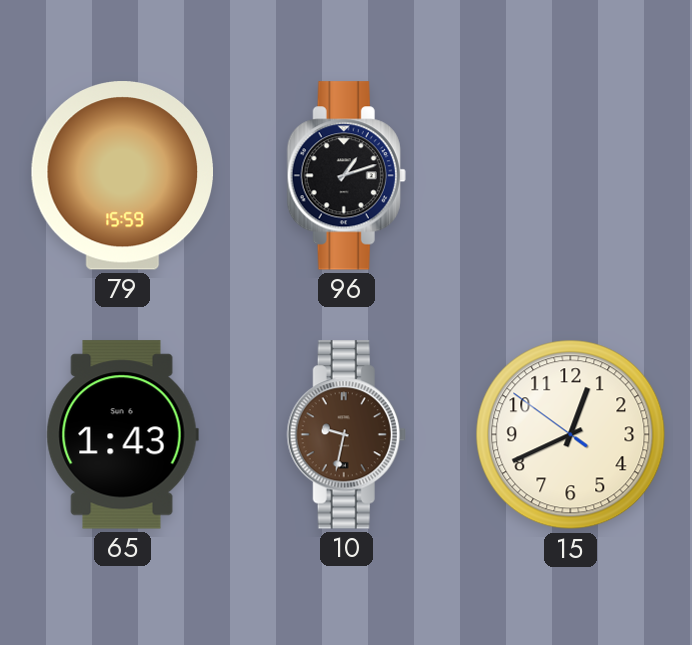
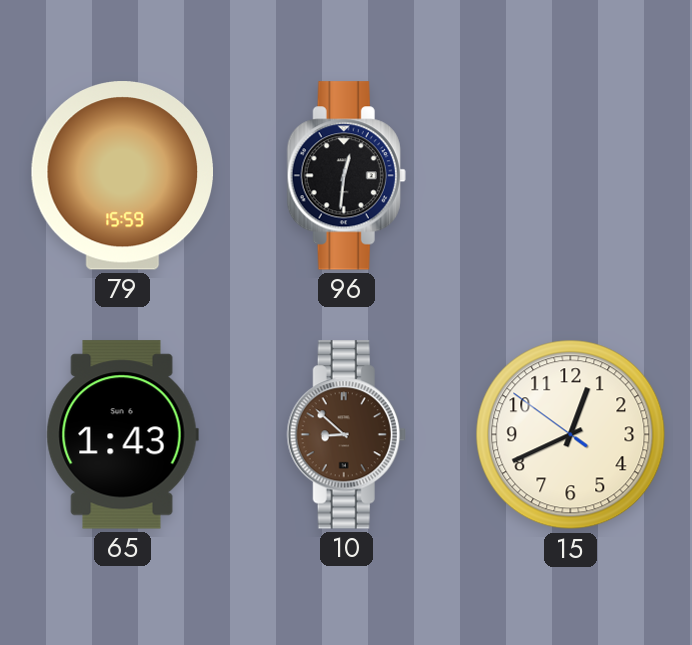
96: 1:12 -> 12:31 (346, 176)
10: 9:32 -> 8:52 (346, 435)
